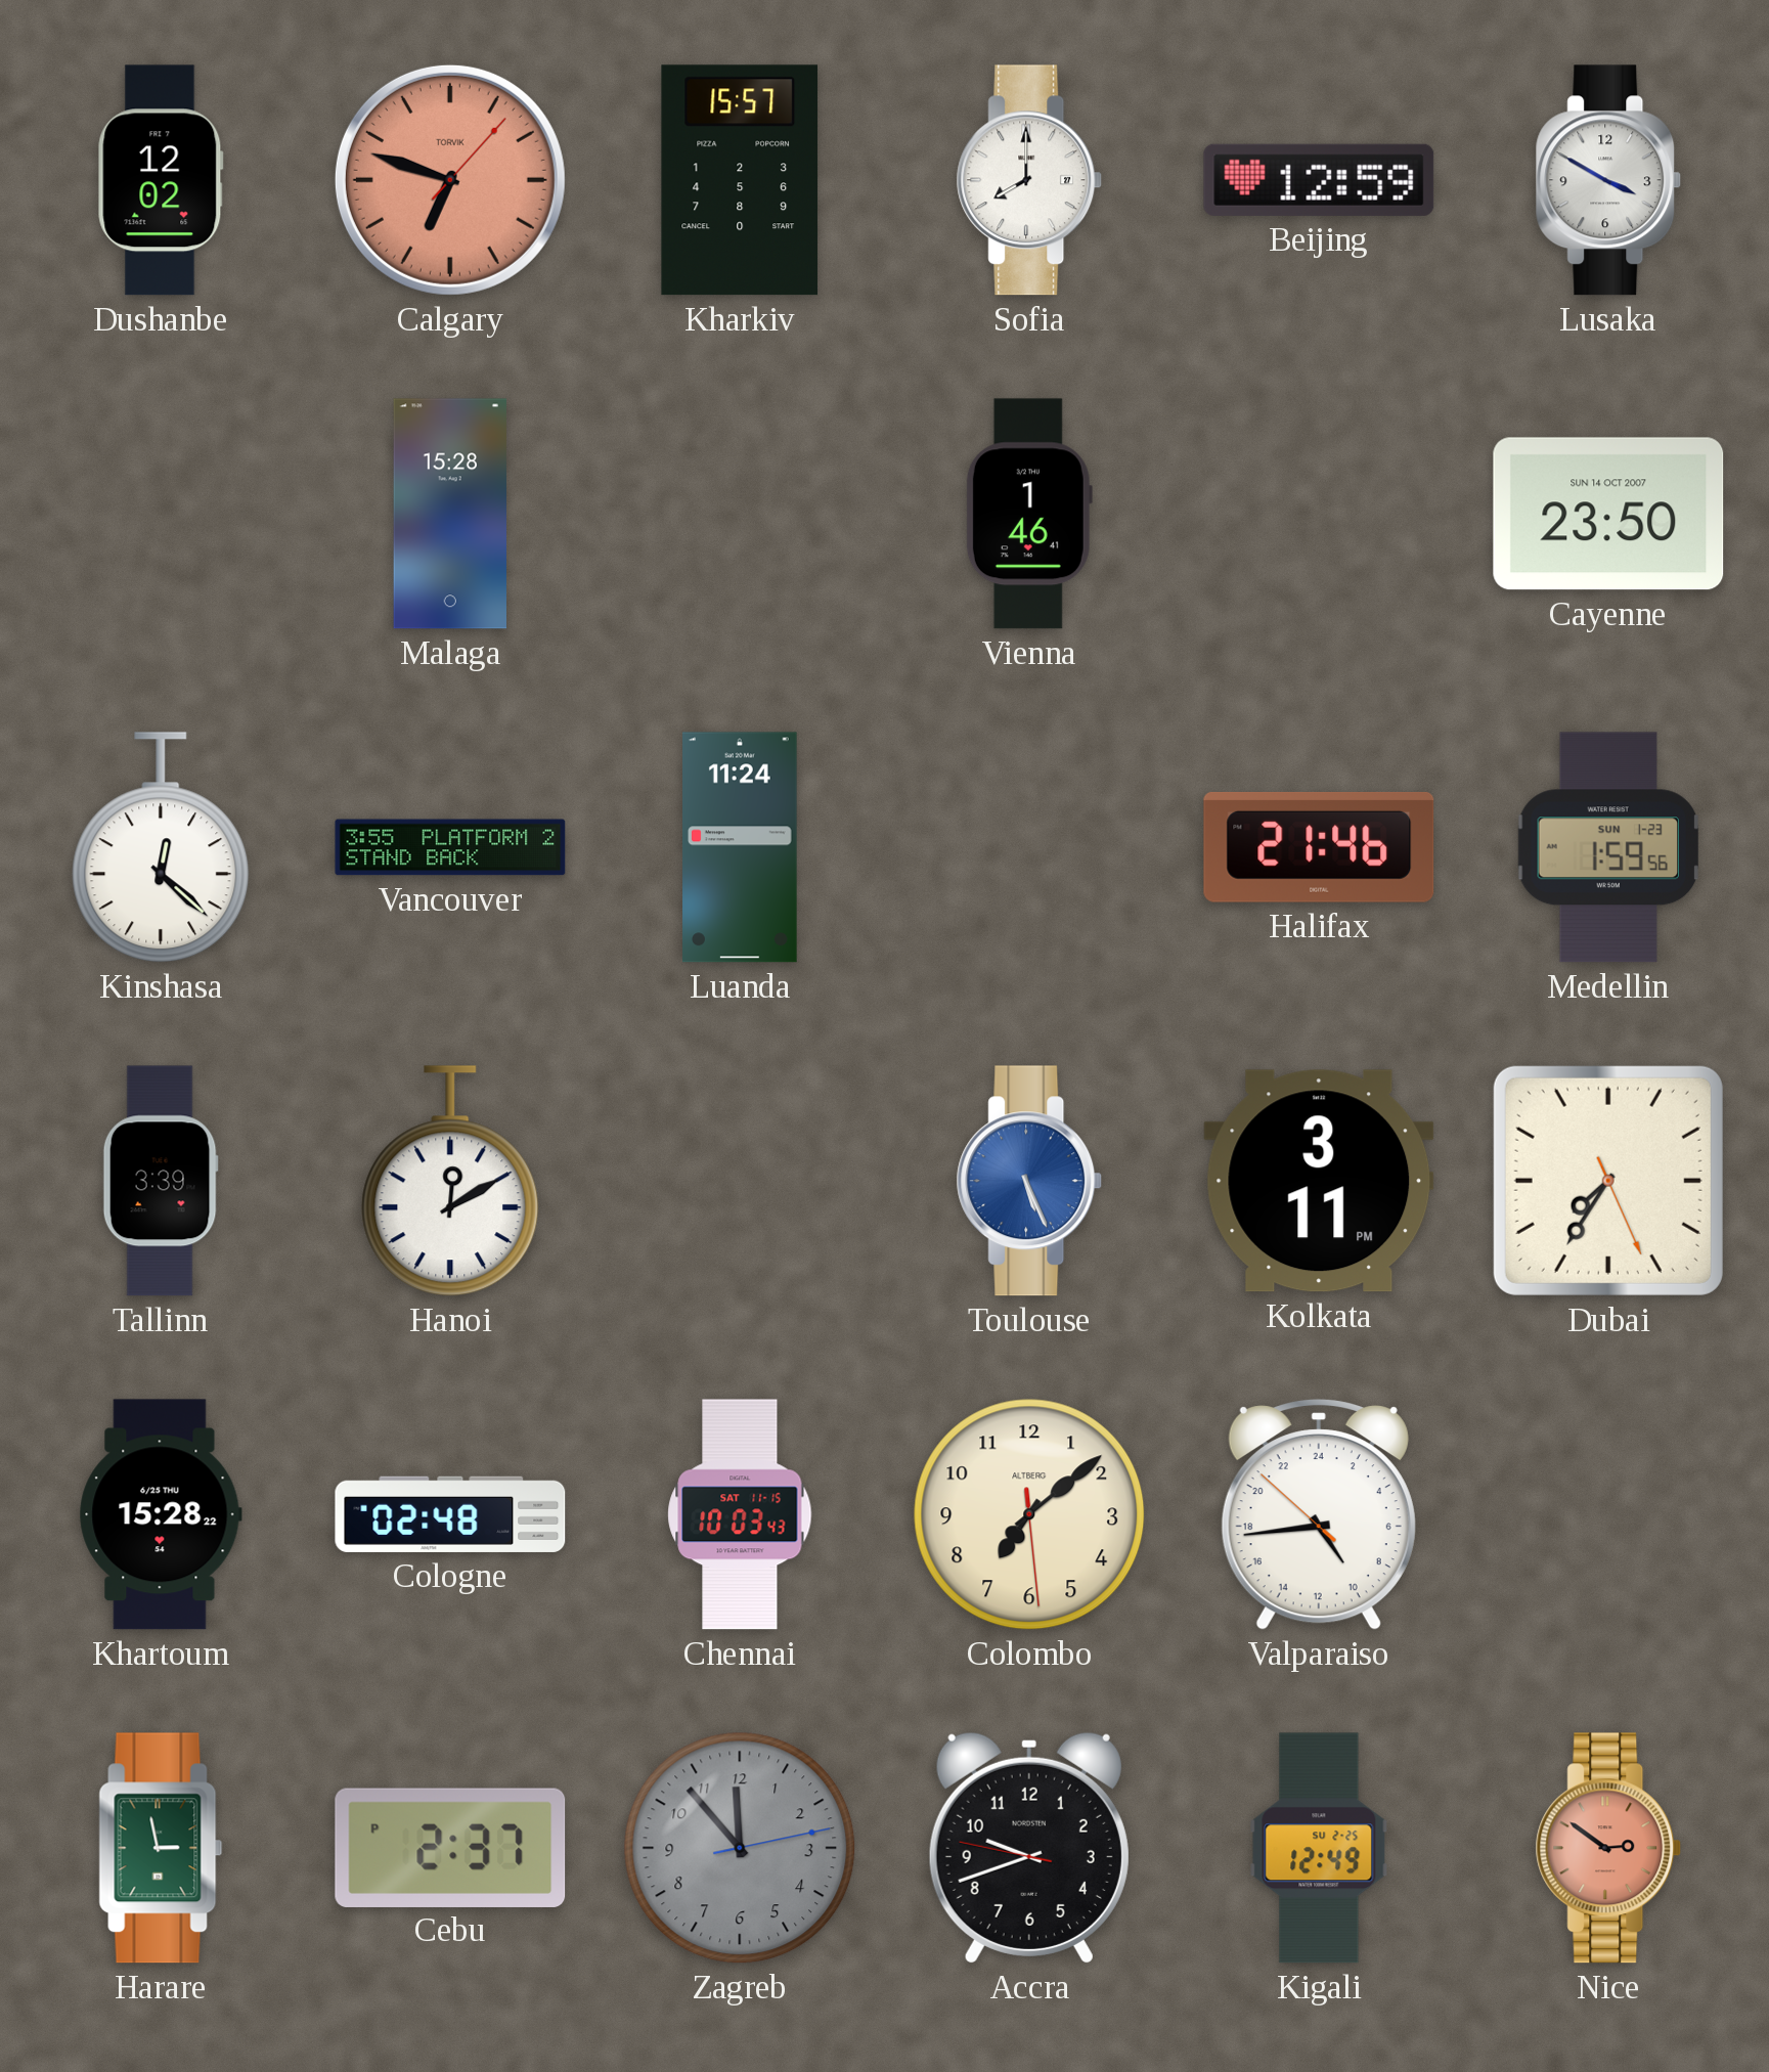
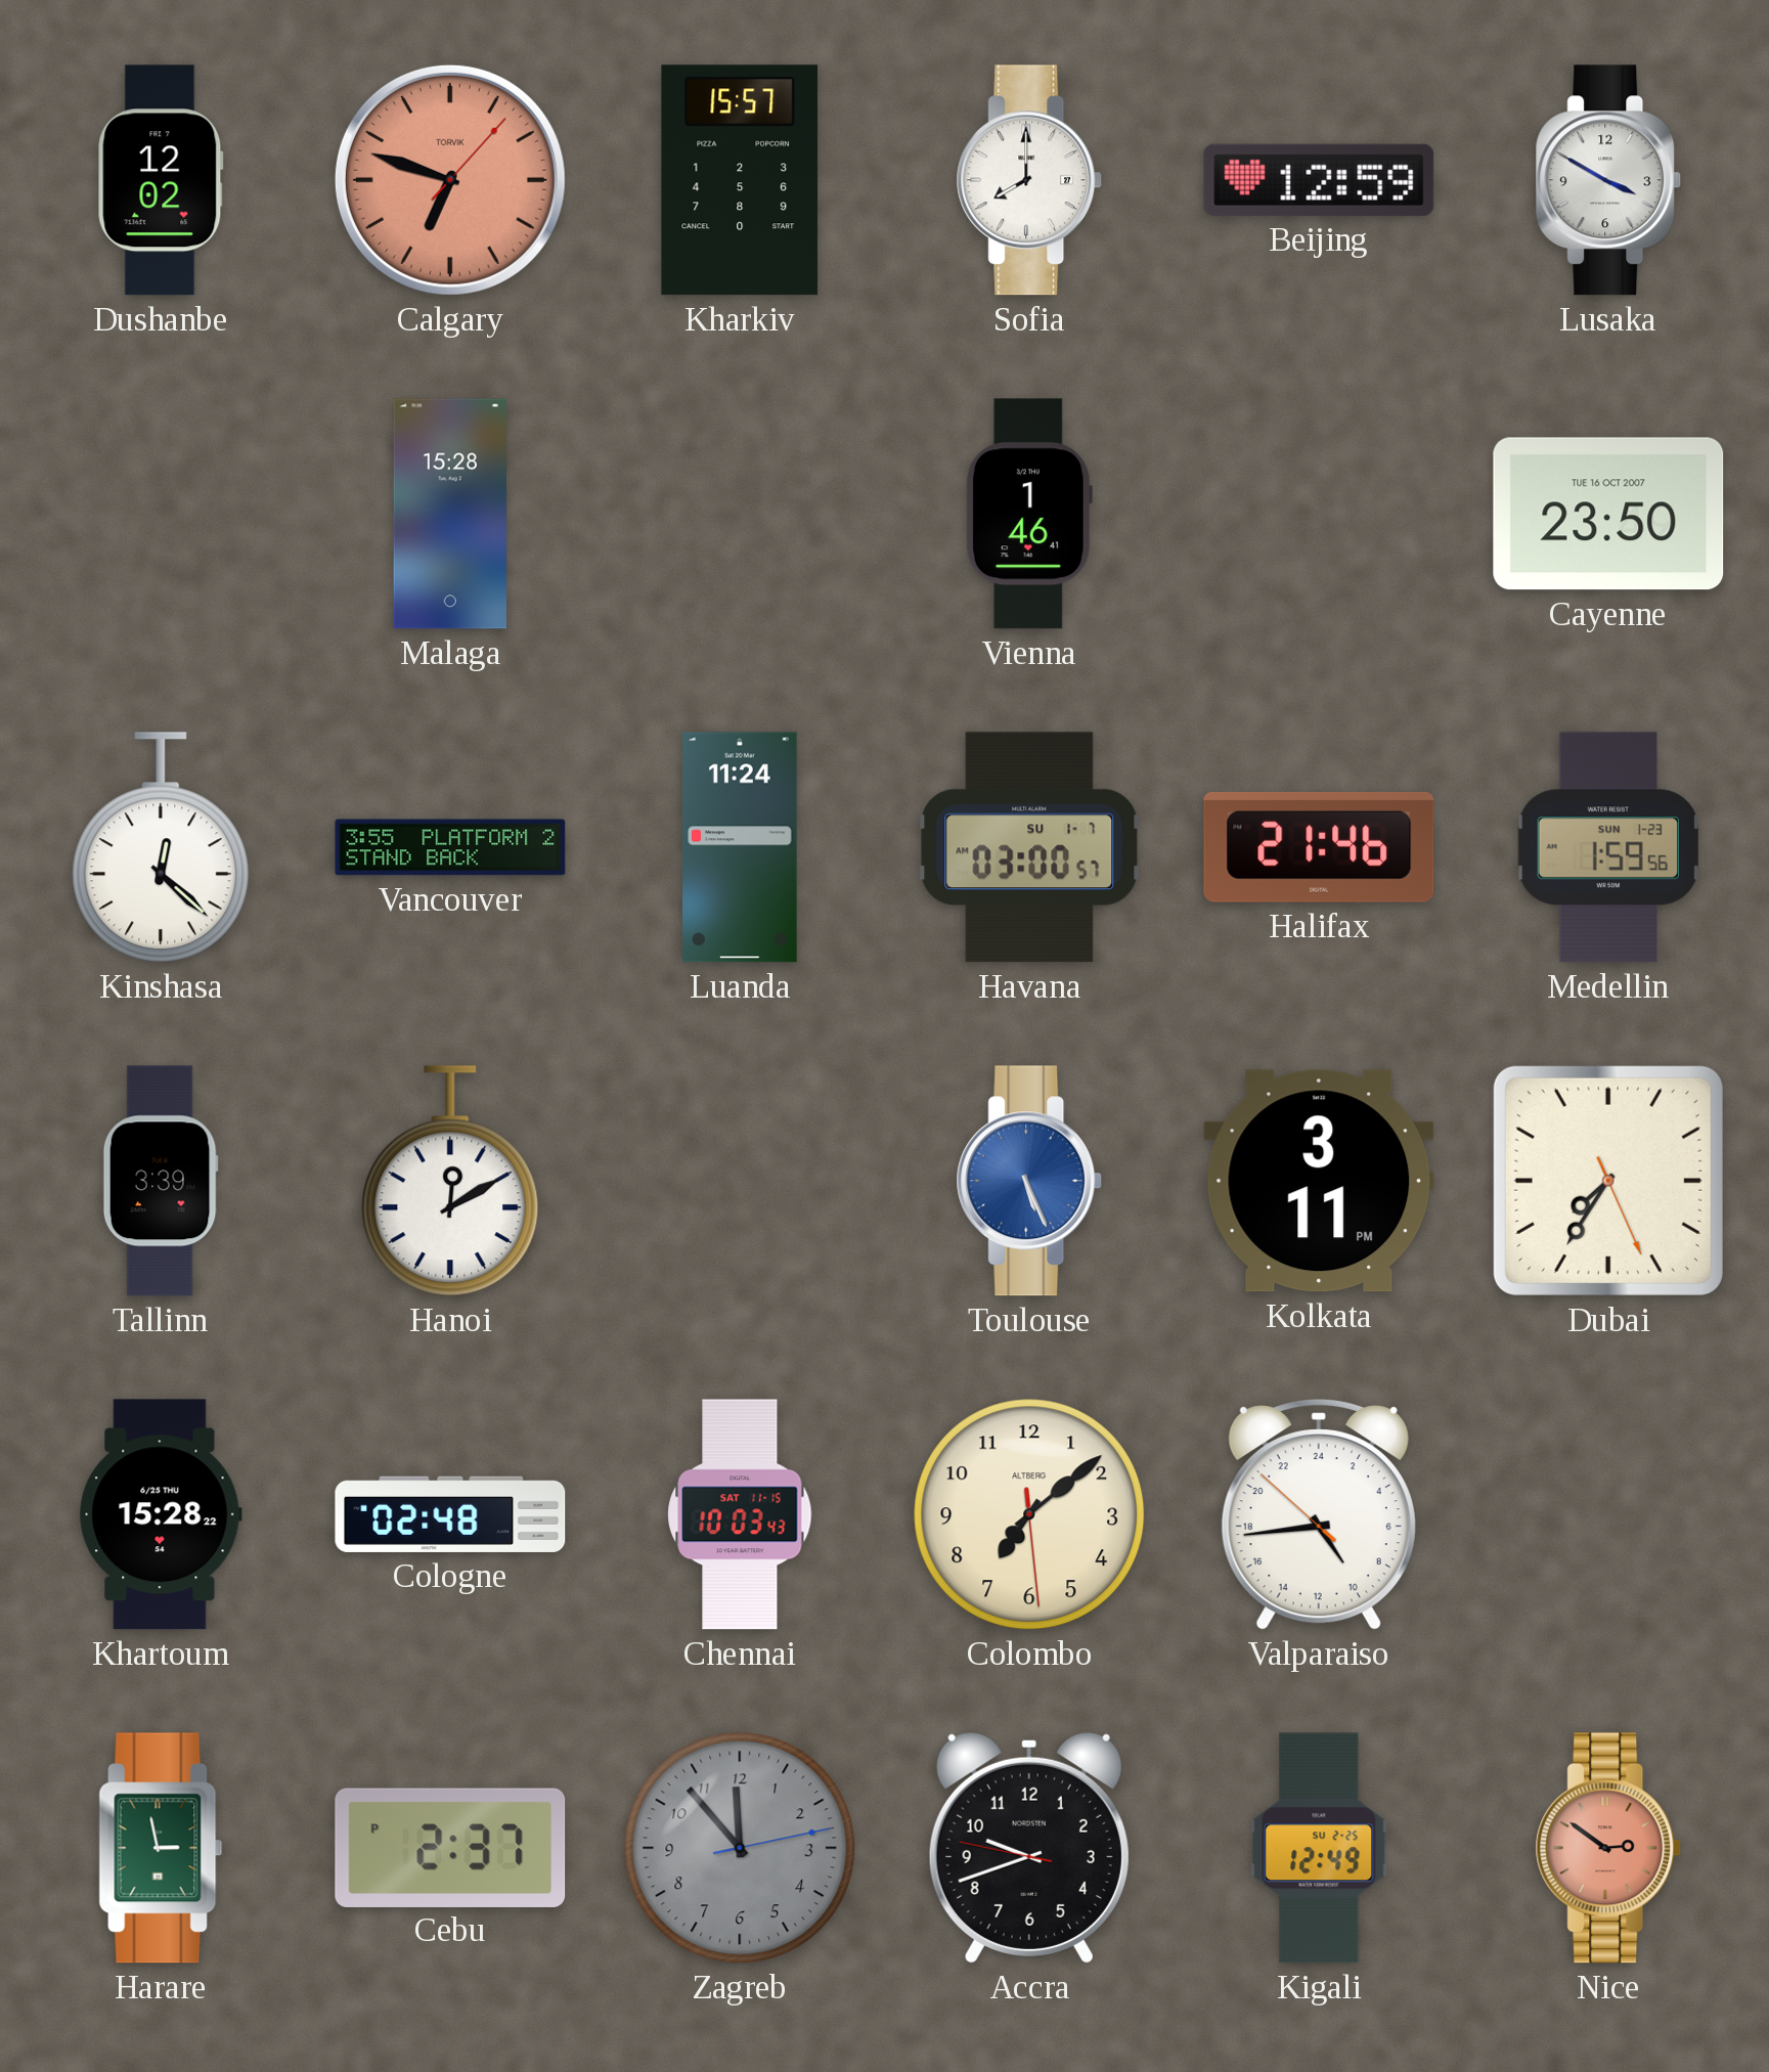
Cayenne date: SUN 14 OCT 2007 -> TUE 16 OCT 2007 (1608, 514)
Havana: none -> 03:00 (1029, 847)
